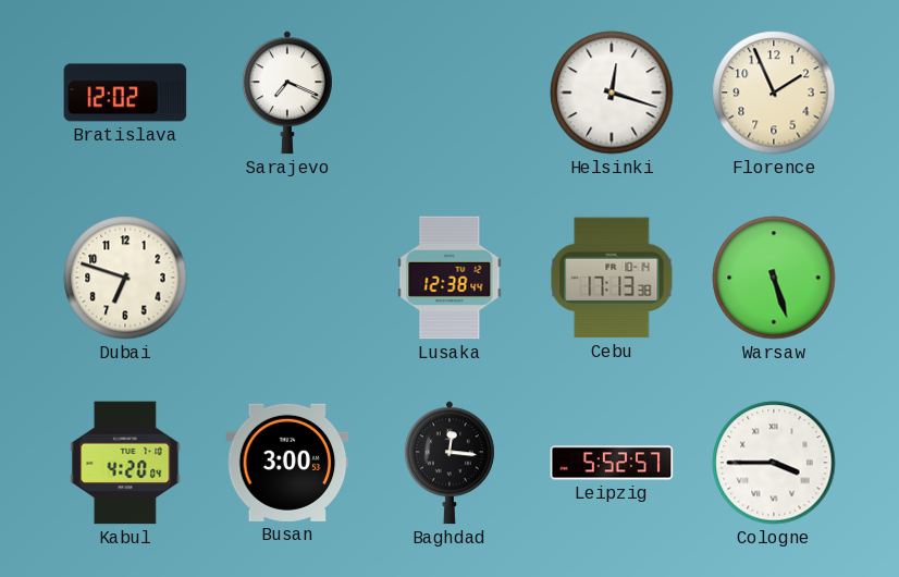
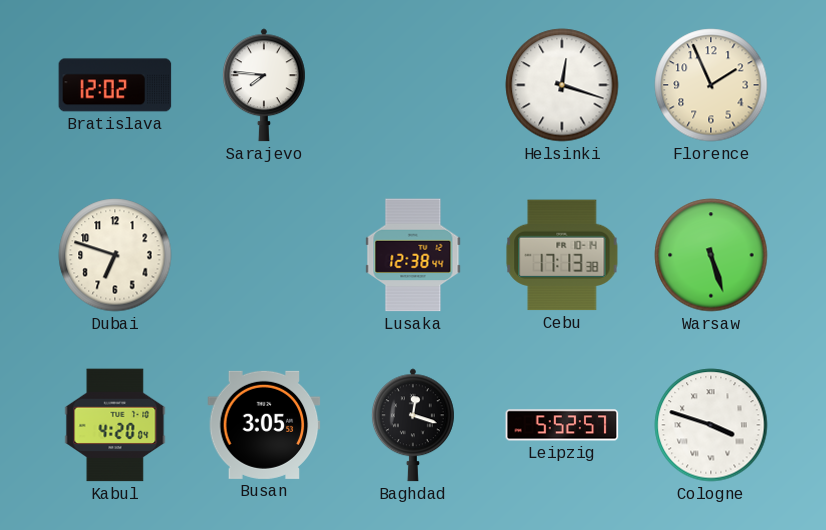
Sarajevo: 7:19 -> 7:46 (264, 85)
Busan: 3:00 -> 3:05 (264, 425)
Baghdad: 12:16 -> 12:18 (413, 425)
Cologne: 3:45 -> 3:48 (711, 425)
